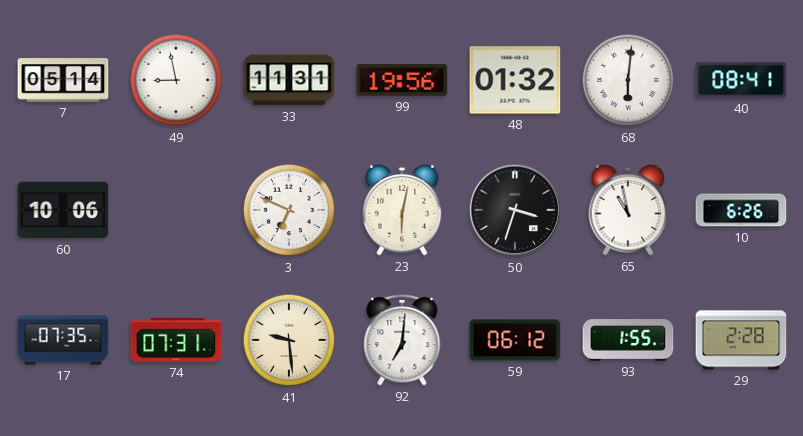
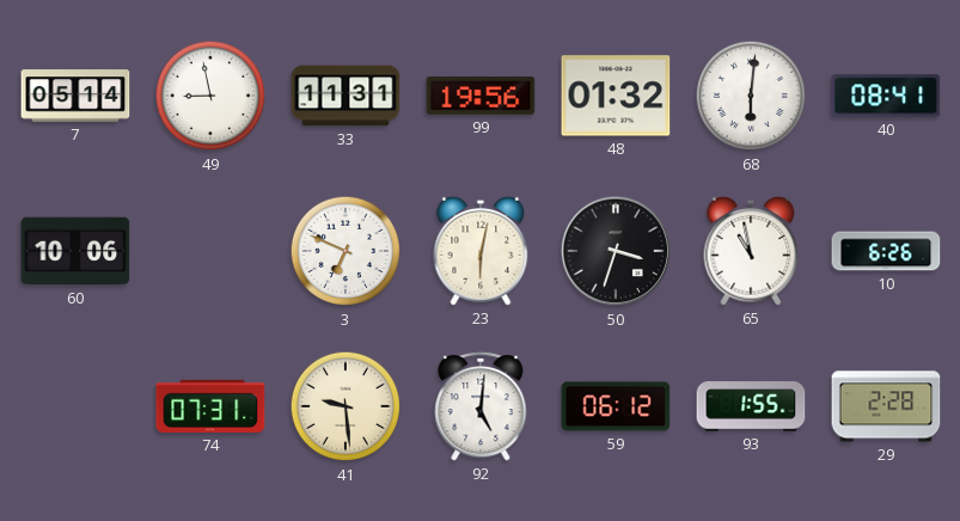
17: 07:35 -> none (63, 340)
92: 7:01 -> 5:01 (481, 406)
